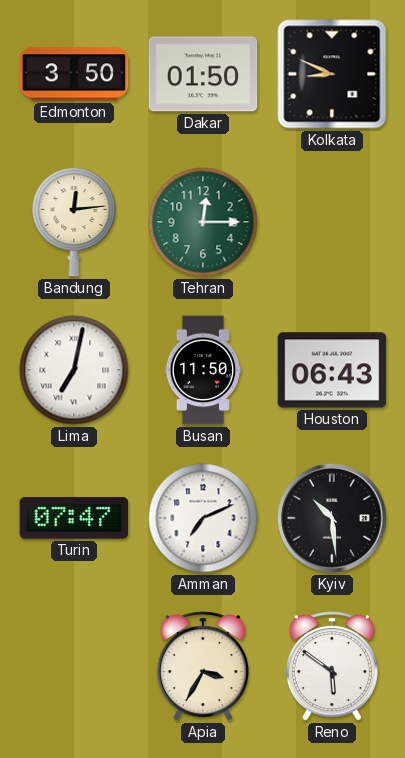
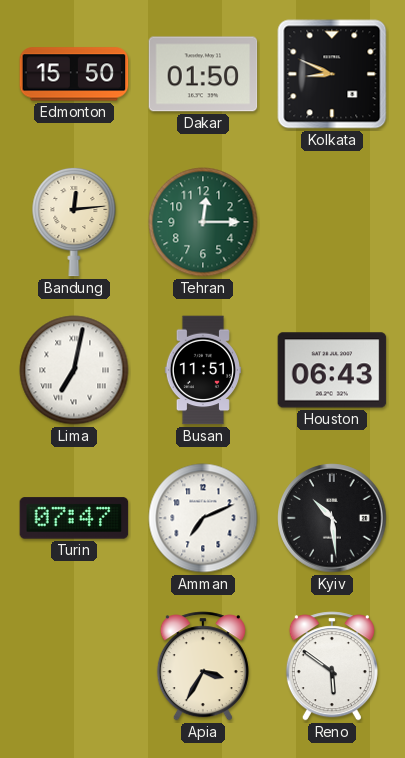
Edmonton: 3:50 -> 15:50 (74, 74)
Busan: 11:50 -> 11:51 (202, 370)
